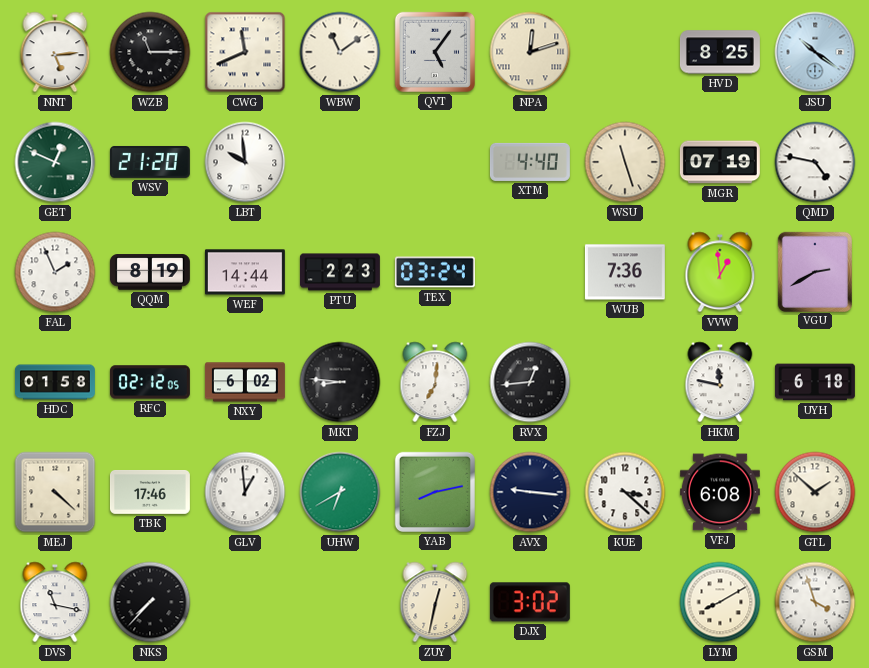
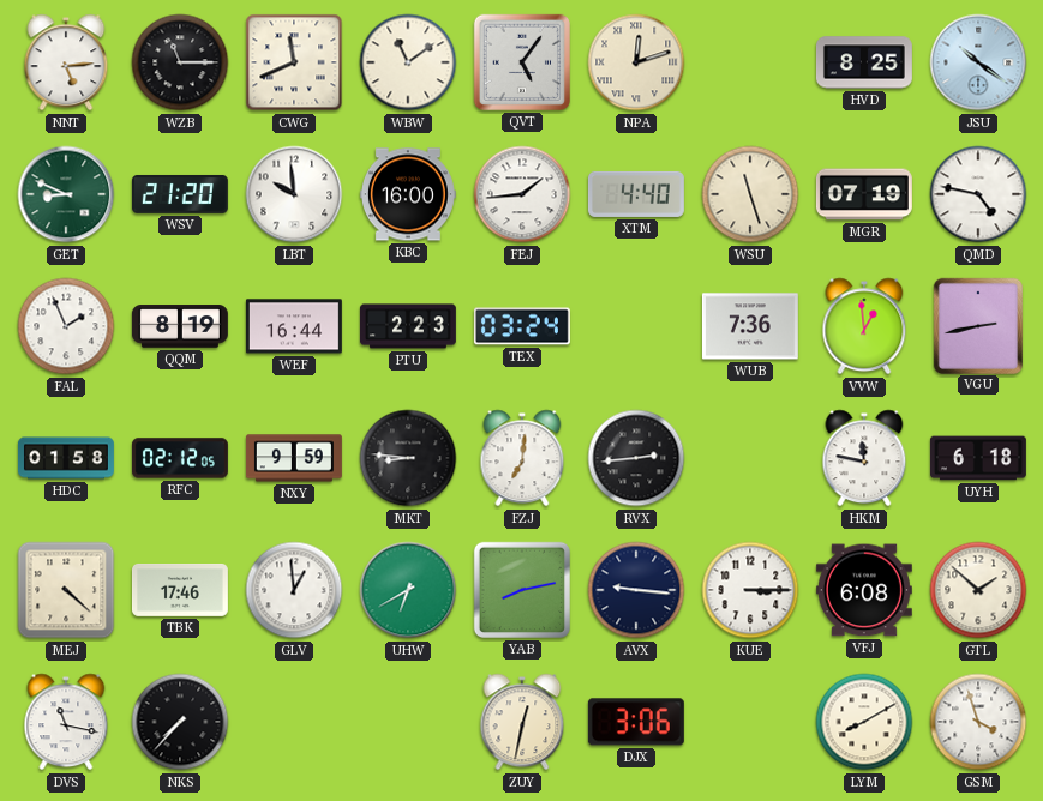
GET: 12:49 -> 8:49 (66, 194)
KBC: none -> 16:00 (408, 194)
FEJ: none -> 1:44 (522, 194)
WEF: 14:44 -> 16:44 (294, 326)
VGU: 2:40 -> 2:43 (977, 325)
NXY: 6:02 -> 9:59 (294, 458)
RVX: 12:44 -> 2:44 (636, 458)
KUE: 3:22 -> 3:15 (750, 590)
DJX: 3:02 -> 3:06 (636, 722)
